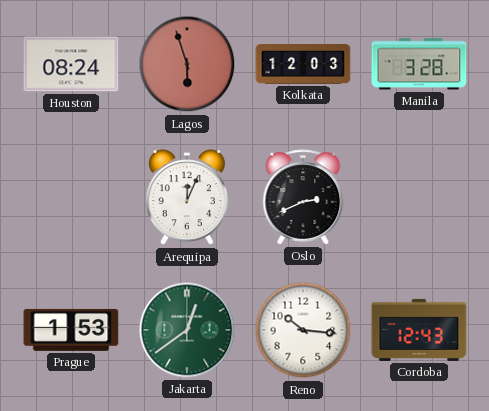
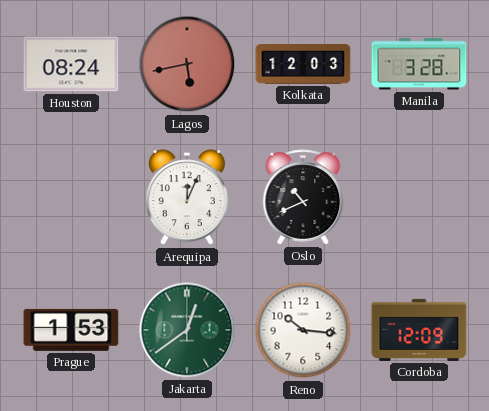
Lagos: 5:57 -> 5:43 (187, 64)
Oslo: 2:41 -> 10:41 (303, 197)
Cordoba: 12:43 -> 12:09 (419, 330)
